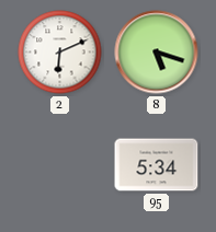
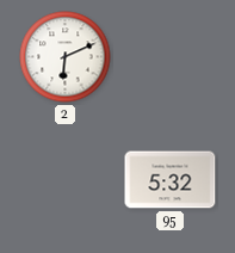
8: 5:18 -> none (157, 53)
95: 5:34 -> 5:32 (171, 180)
